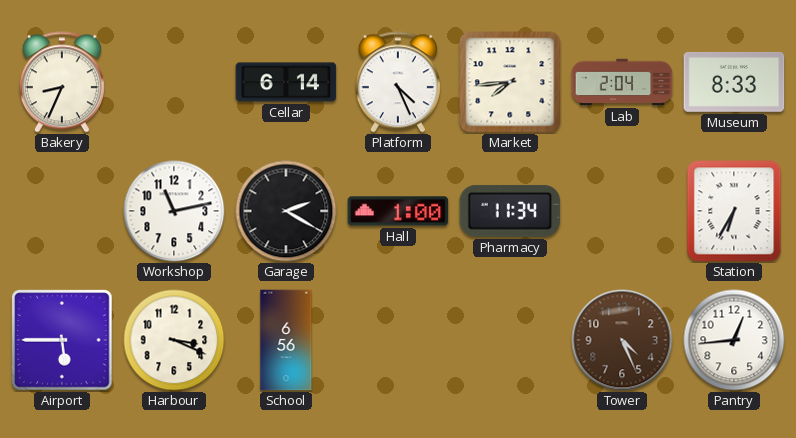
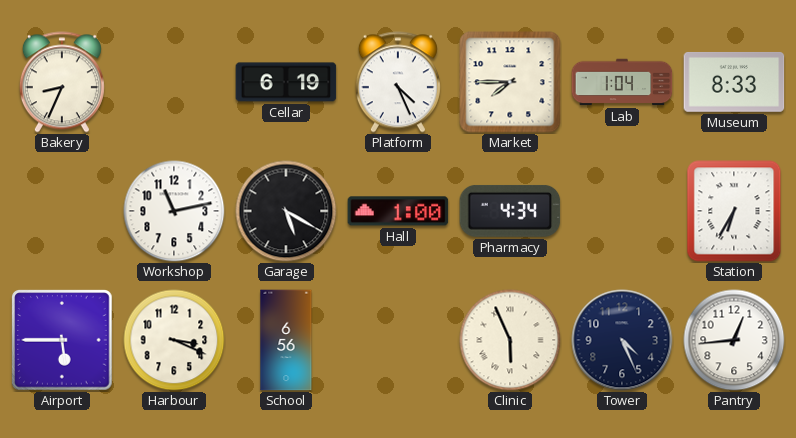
Cellar: 6:14 -> 6:19 (286, 82)
Market: 7:44 -> 7:45 (510, 82)
Lab: 2:04 -> 1:04 (622, 82)
Garage: 2:20 -> 5:20 (286, 211)
Pharmacy: 11:34 -> 4:34 (510, 211)
Clinic: none -> 5:56 (510, 340)
Tower dial: brown -> navy (622, 340)
